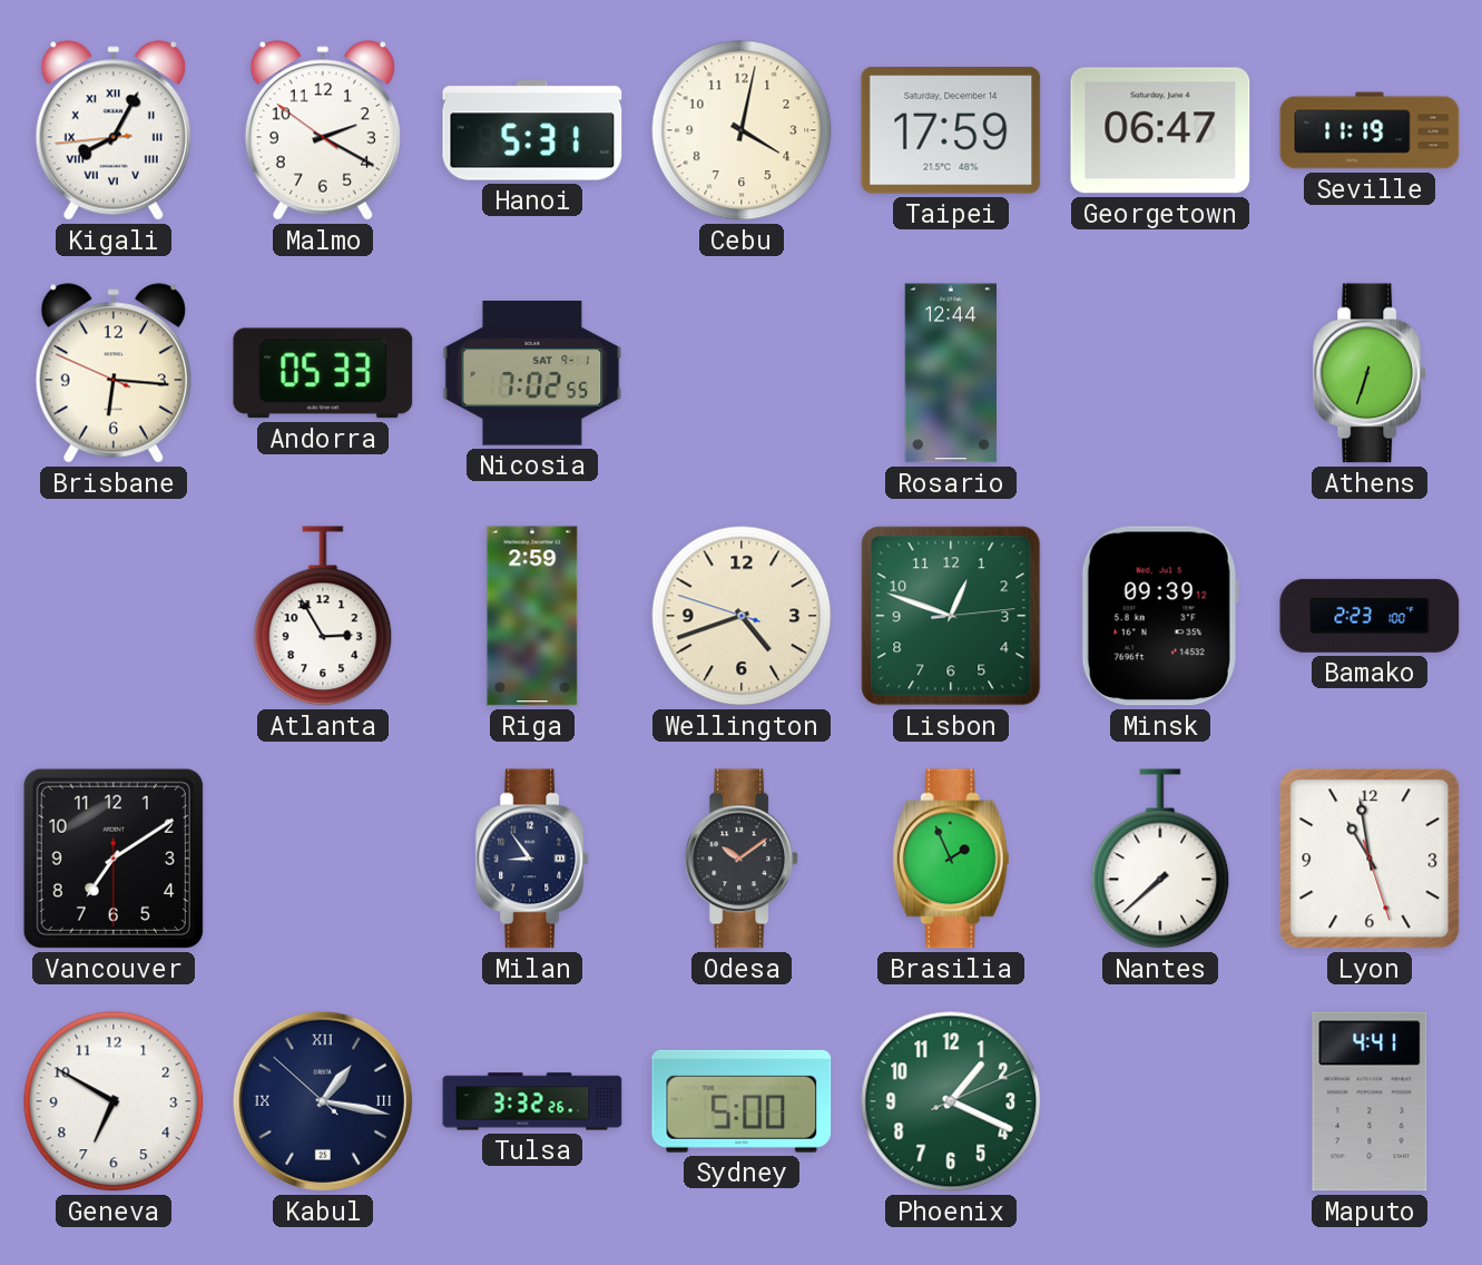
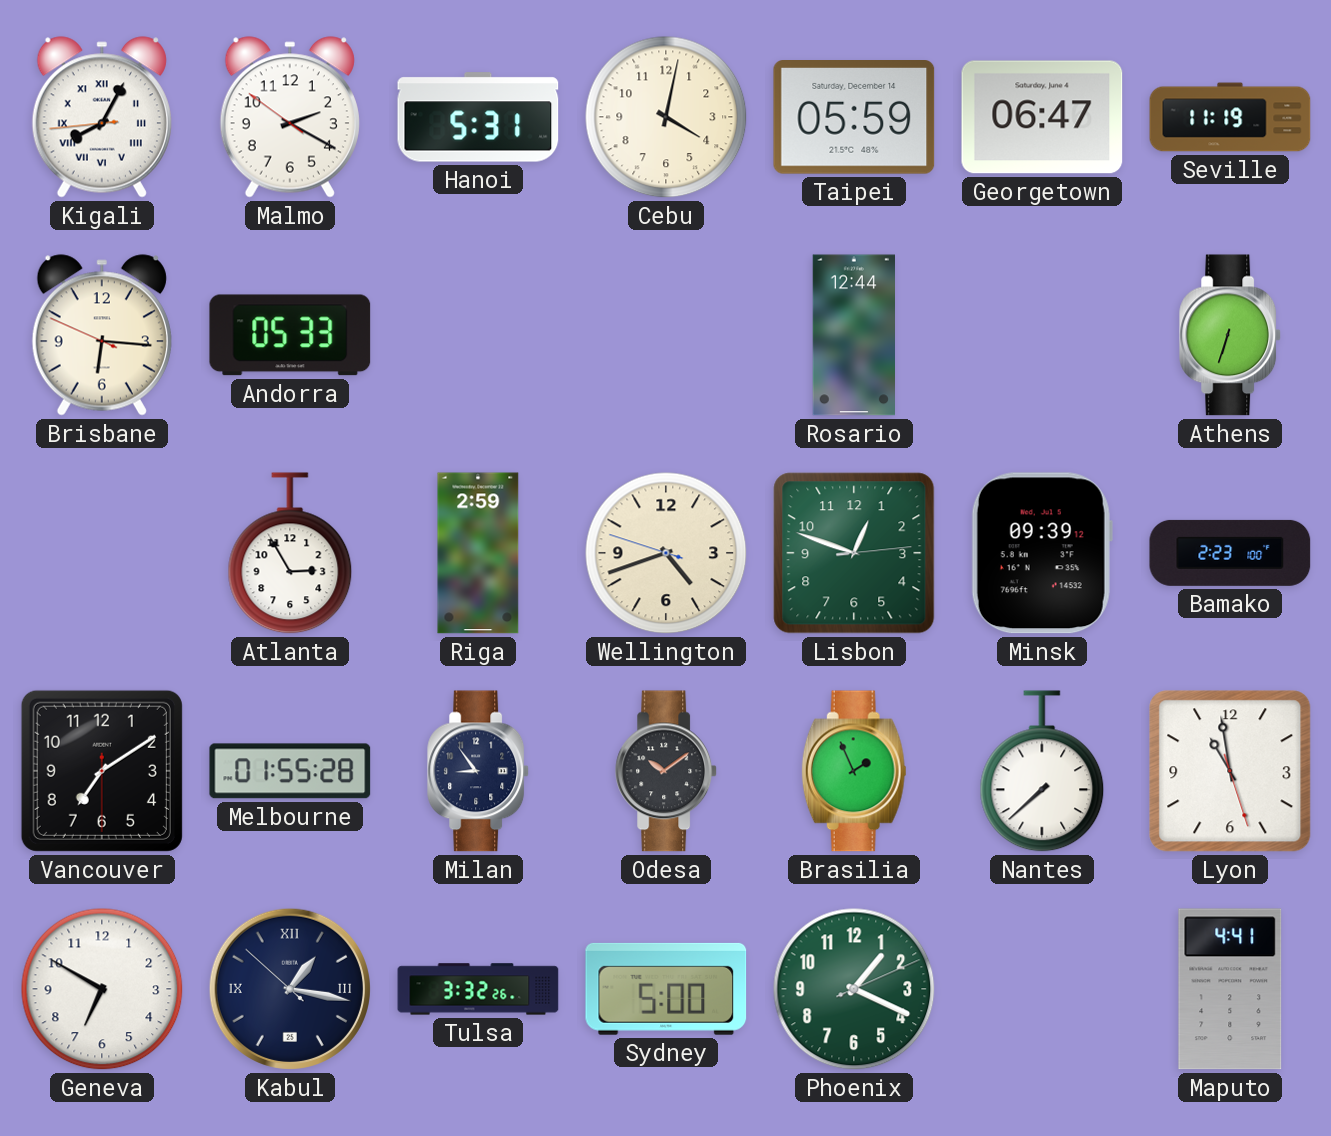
Taipei: 17:59 -> 05:59 (854, 118)
Nicosia: 7:02 -> none (532, 373)
Melbourne: none -> 01:55 (290, 771)
